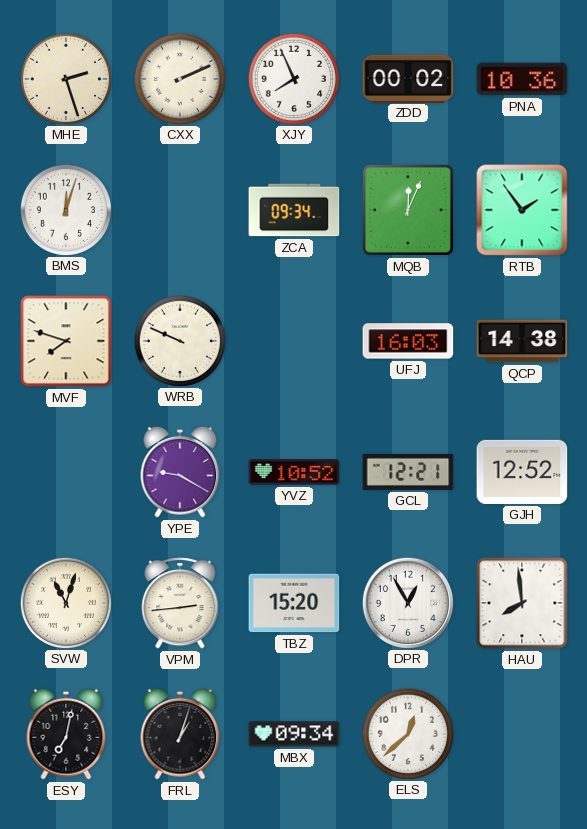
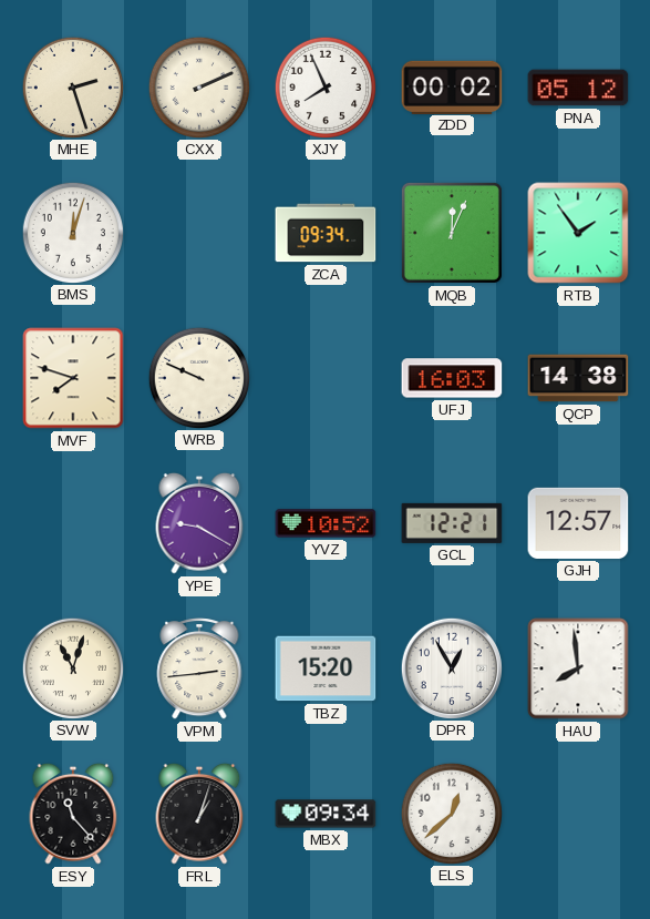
PNA: 10:36 -> 05:12 (578, 88)
GJH: 12:52 -> 12:57 (578, 523)
ESY: 7:02 -> 11:23 (73, 814)
